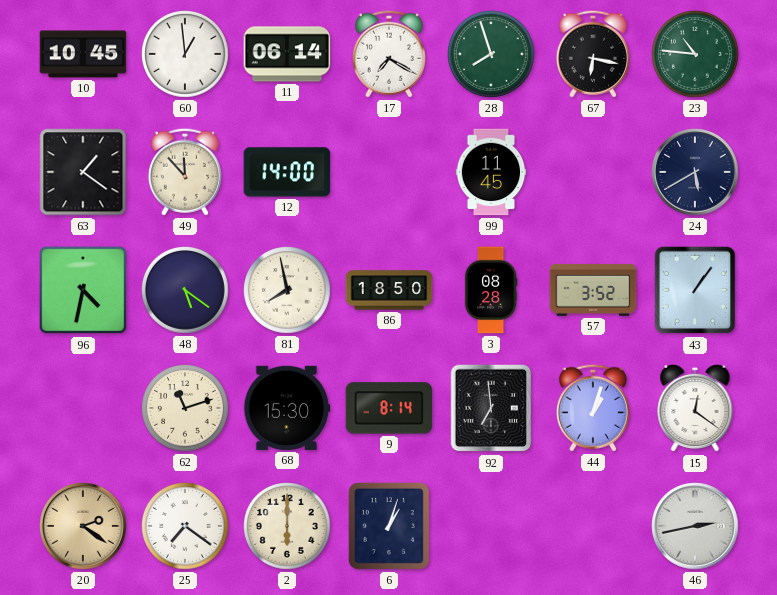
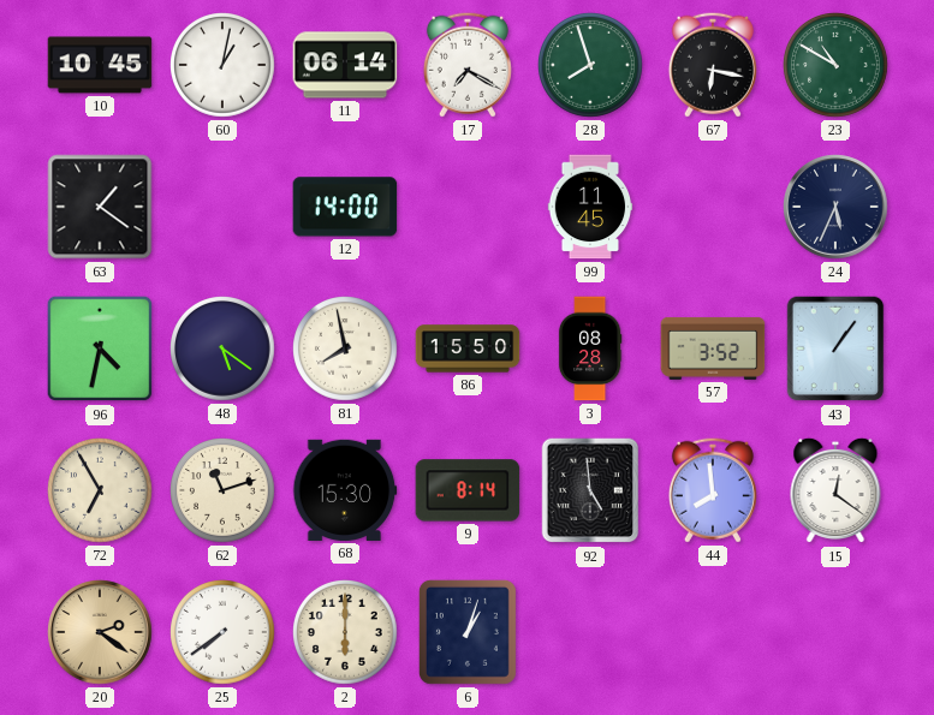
60: 12:59 -> 1:02 (224, 66)
23: 10:46 -> 10:50 (837, 66)
49: 11:53 -> none (185, 172)
24: 5:40 -> 5:34 (835, 207)
86: 18:50 -> 15:50 (468, 348)
72: none -> 6:55 (101, 491)
92: 6:59 -> 4:59 (590, 490)
44: 1:03 -> 7:59 (713, 490)
25: 7:21 -> 7:39 (224, 633)
46: 2:43 -> none (695, 526)
